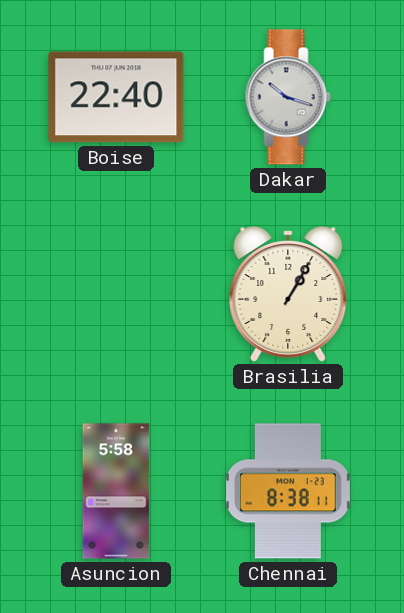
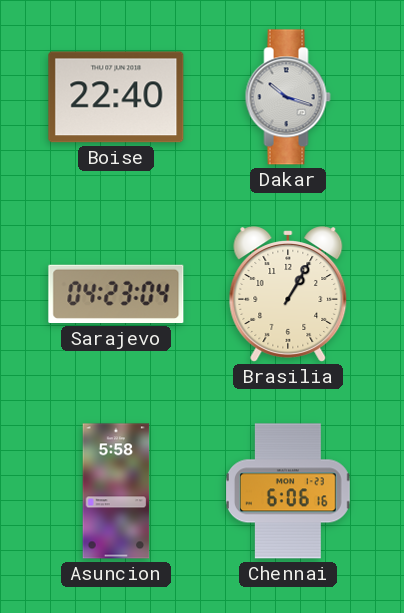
Sarajevo: none -> 04:23 (116, 294)
Chennai: 8:38 -> 6:06 (288, 491)
